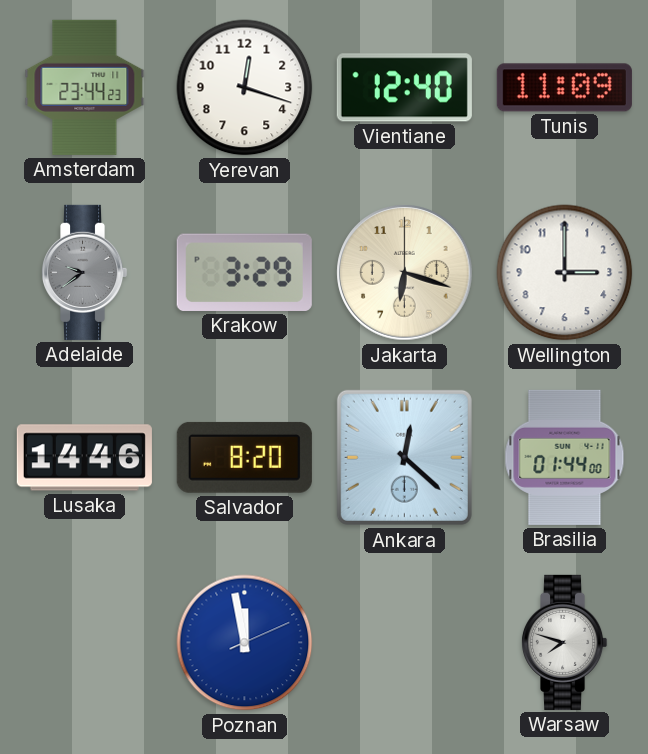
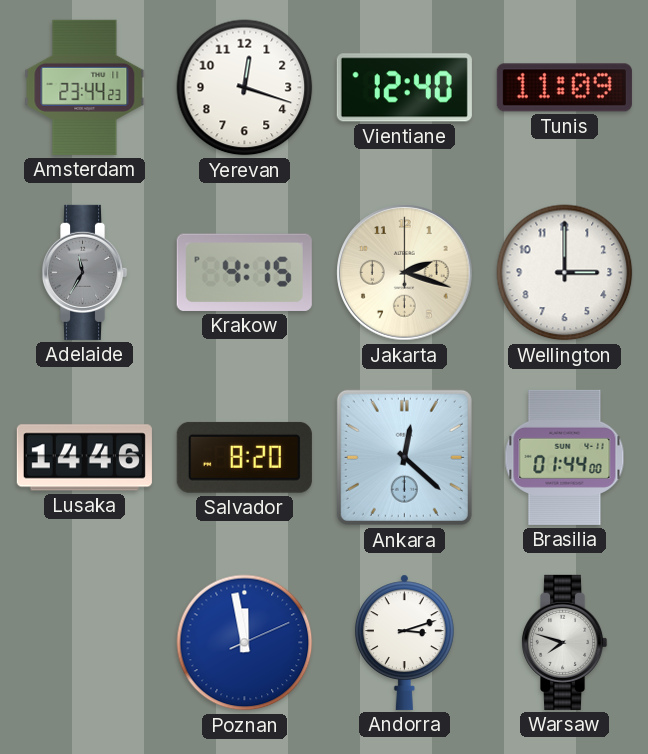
Adelaide: 9:39 -> 11:35 (84, 272)
Krakow: 3:29 -> 4:15 (244, 272)
Jakarta: 6:18 -> 2:18 (405, 273)
Andorra: none -> 3:12 (404, 642)
